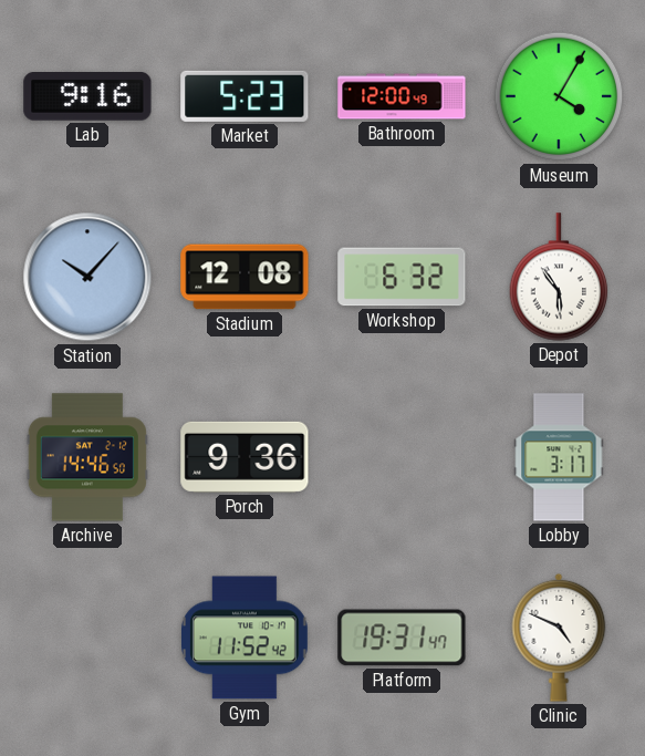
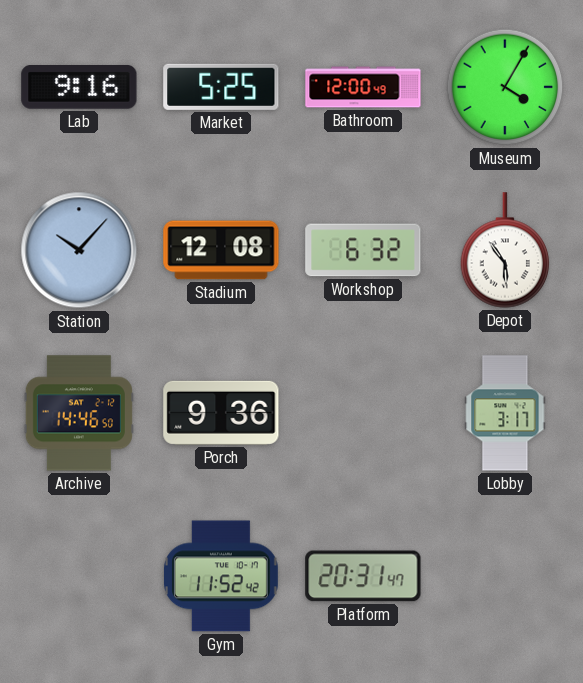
Market: 5:23 -> 5:25 (221, 87)
Platform: 19:31 -> 20:31 (363, 576)
Clinic: 4:49 -> none (559, 638)
